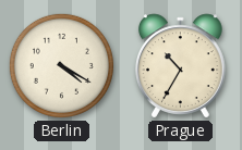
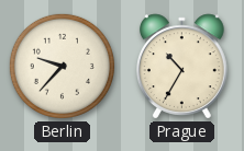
Berlin: 4:20 -> 9:37 (62, 66)
